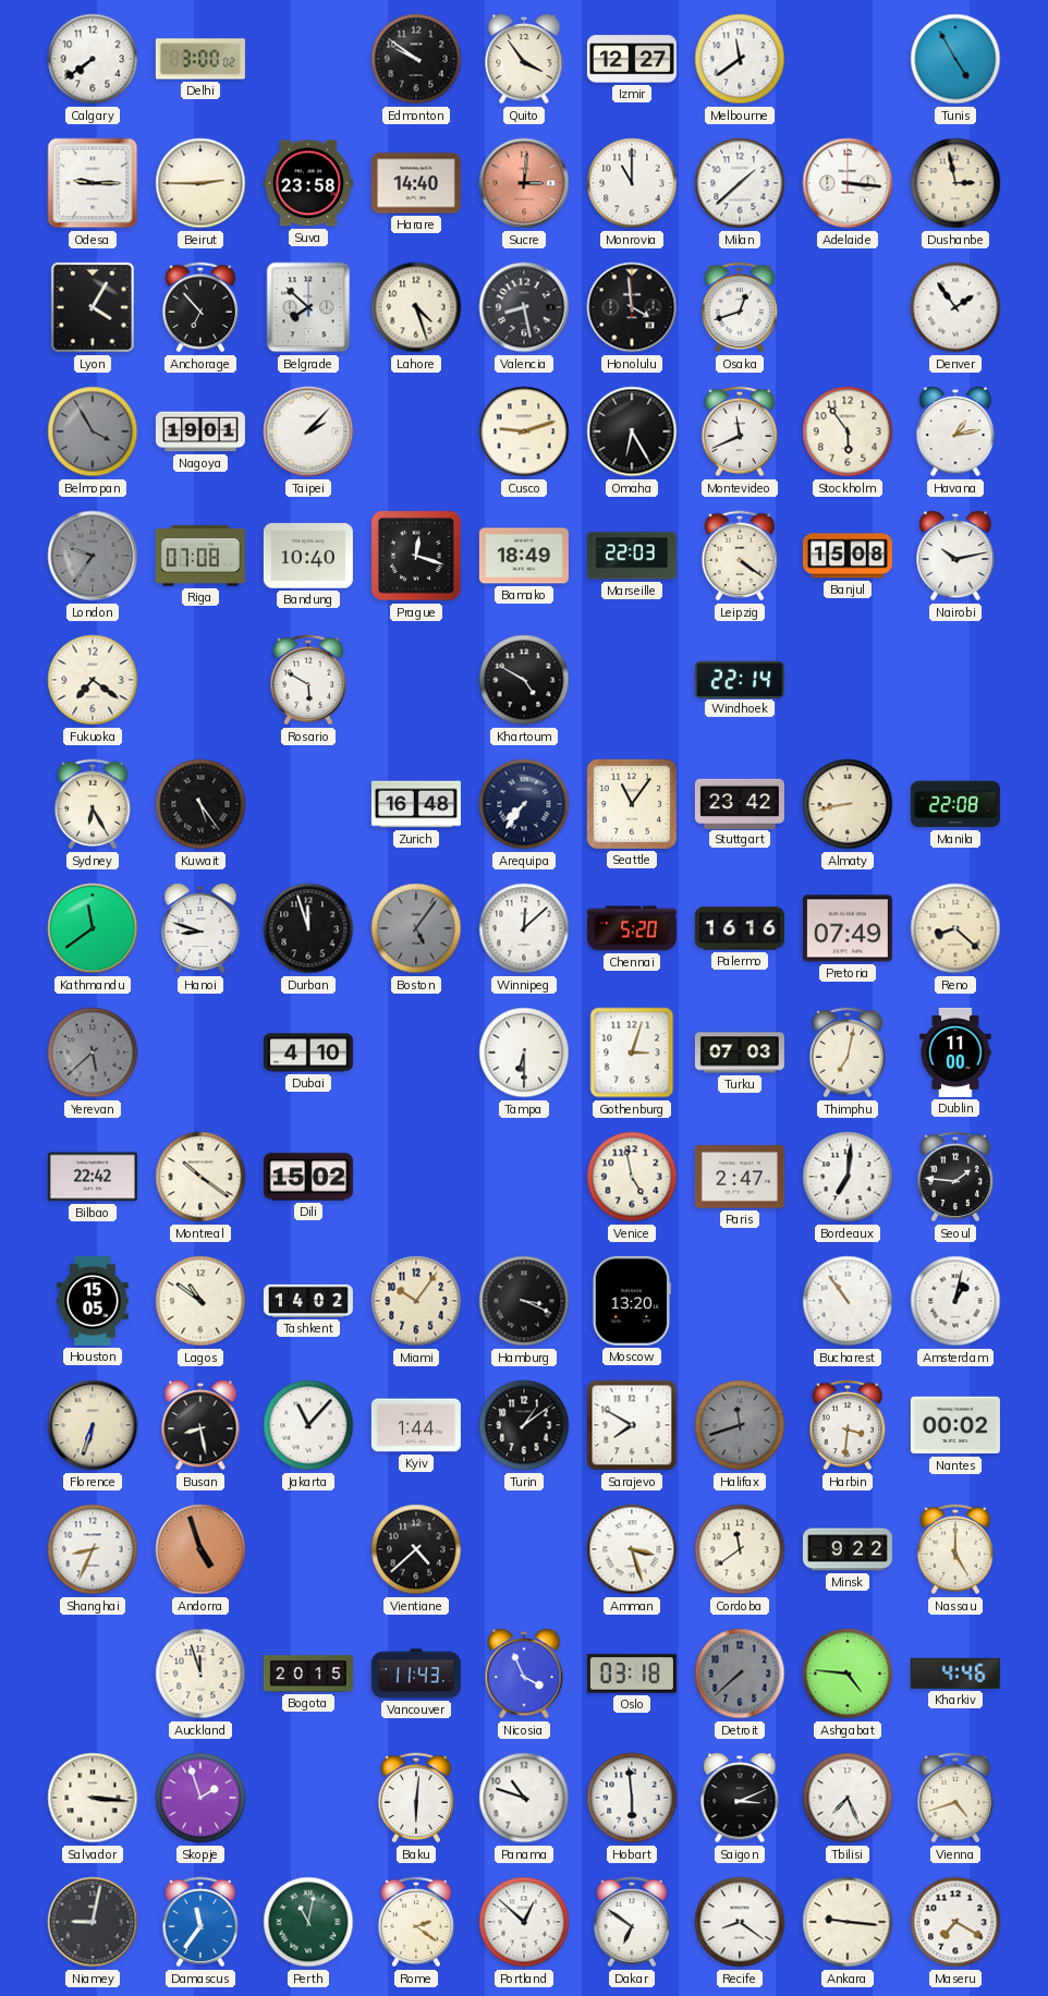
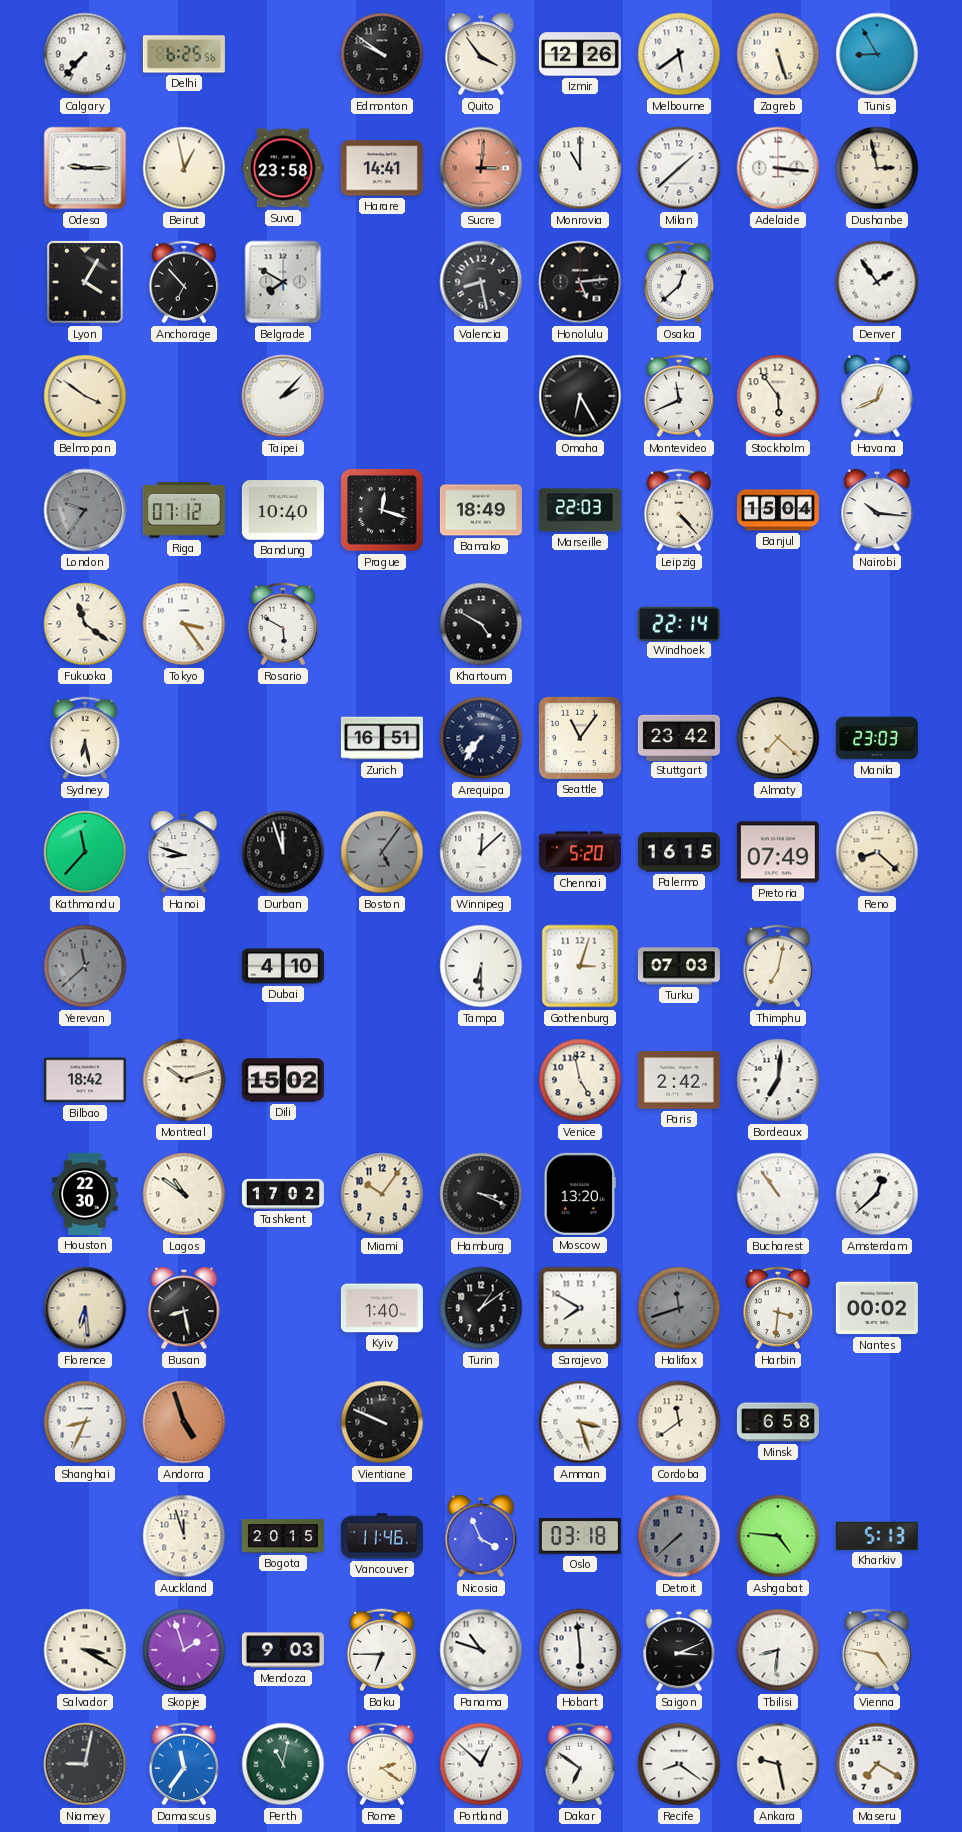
Calgary: 7:39 -> 7:37 (85, 54)
Delhi: 3:00 -> 6:25 (184, 54)
Izmir: 12:27 -> 12:26 (580, 54)
Melbourne: 11:39 -> 5:39 (679, 54)
Zagreb: none -> 5:27 (778, 54)
Tunis: 4:55 -> 8:55 (877, 54)
Beirut: 2:45 -> 12:58 (184, 168)
Harare: 14:40 -> 14:41 (382, 168)
Belgrade: 7:52 -> 7:50 (283, 282)
Lahore: 4:27 -> none (416, 307)
Honolulu: 3:59 -> 5:14 (580, 282)
Osaka: 12:42 -> 12:38 (679, 282)
Belmopan: 3:55 -> 3:51 (85, 396)
Belmopan dial: grey -> cream (85, 396)
Nagoya: 19:01 -> none (200, 431)
Cusco: 9:12 -> none (524, 431)
Havana: 1:13 -> 12:41 (877, 397)
Riga: 07:08 -> 07:12 (184, 510)
Leipzig: 4:21 -> 4:23 (679, 510)
Banjul: 15:08 -> 15:04 (778, 510)
Nairobi: 10:13 -> 10:16 (877, 511)
Fukuoka: 7:21 -> 11:21 (85, 624)
Tokyo: none -> 3:24 (184, 624)
Sydney: 6:25 -> 6:28 (85, 738)
Kuwait: 5:24 -> none (200, 804)
Zurich: 16:48 -> 16:51 (382, 738)
Almaty: 8:43 -> 7:22 (778, 738)
Manila: 22:08 -> 23:03 (877, 738)
Kathmandu: 11:39 -> 11:37 (85, 852)
Palermo: 16:16 -> 16:15 (679, 852)
Yerevan: 5:38 -> 11:38 (85, 966)
Dublin: 11:00 -> none (955, 1052)
Bilbao: 22:42 -> 18:42 (85, 1080)
Montreal: 10:21 -> 10:12 (184, 1080)
Paris: 2:47 -> 2:42 (679, 1080)
Seoul: 1:46 -> none (955, 1177)
Houston: 15:05 -> 22:30 (85, 1194)
Tashkent: 14:02 -> 17:02 (283, 1194)
Amsterdam: 1:02 -> 12:38 (877, 1194)
Florence: 6:33 -> 6:29 (85, 1308)
Jakarta: 11:07 -> none (308, 1425)
Kyiv: 1:44 -> 1:40 (382, 1308)
Vientiane: 4:38 -> 9:49 (382, 1422)
Minsk: 9:22 -> 6:58 (778, 1422)
Nassau: 5:00 -> none (955, 1549)
Vancouver: 11:43 -> 11:46 (382, 1536)
Kharkiv: 4:46 -> 5:13 (877, 1536)
Salvador: 3:16 -> 3:20 (85, 1650)
Mendoza: none -> 9:03 (283, 1650)
Baku: 6:01 -> 6:45 (382, 1650)
Tbilisi: 7:26 -> 8:31 (778, 1650)
Vienna: 4:42 -> 4:47 (877, 1650)
Ankara: 9:16 -> 9:28 (778, 1764)
